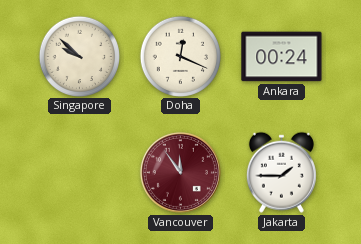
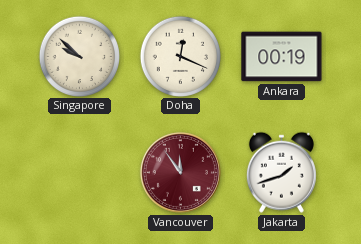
Ankara: 00:24 -> 00:19 (282, 57)
Jakarta: 1:45 -> 1:42 (281, 172)
